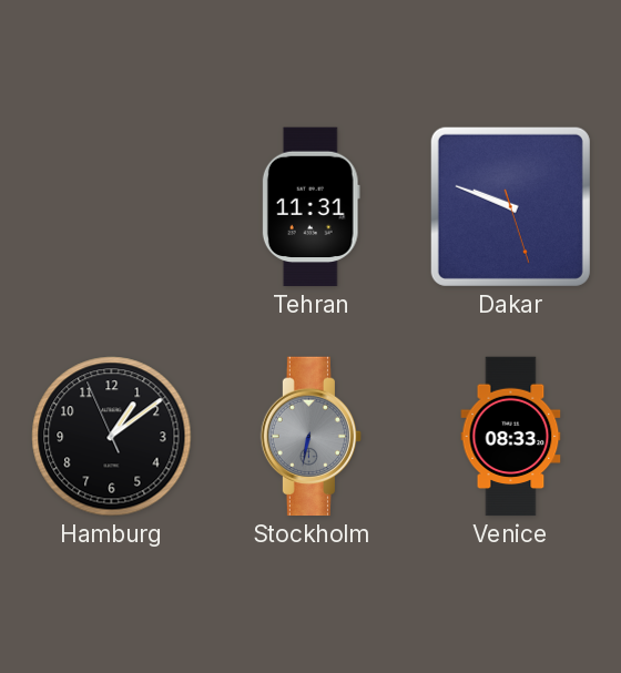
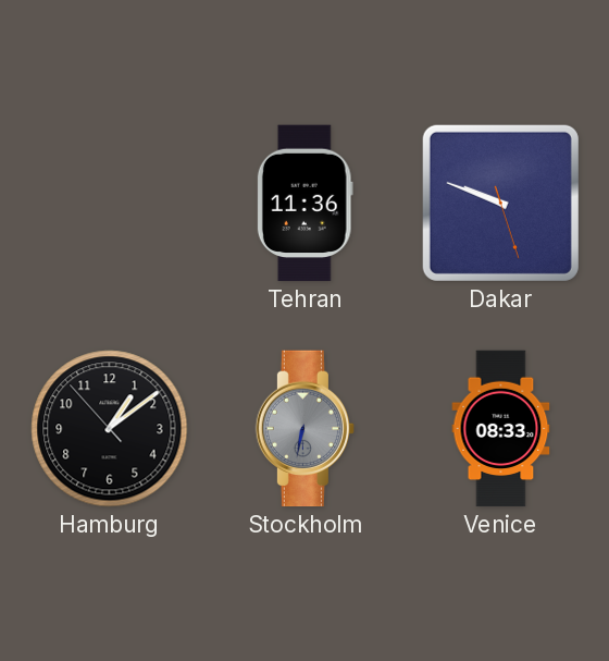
Tehran: 11:31 -> 11:36 (304, 204)
Hamburg: 1:08:56 -> 1:08:53 (110, 429)
